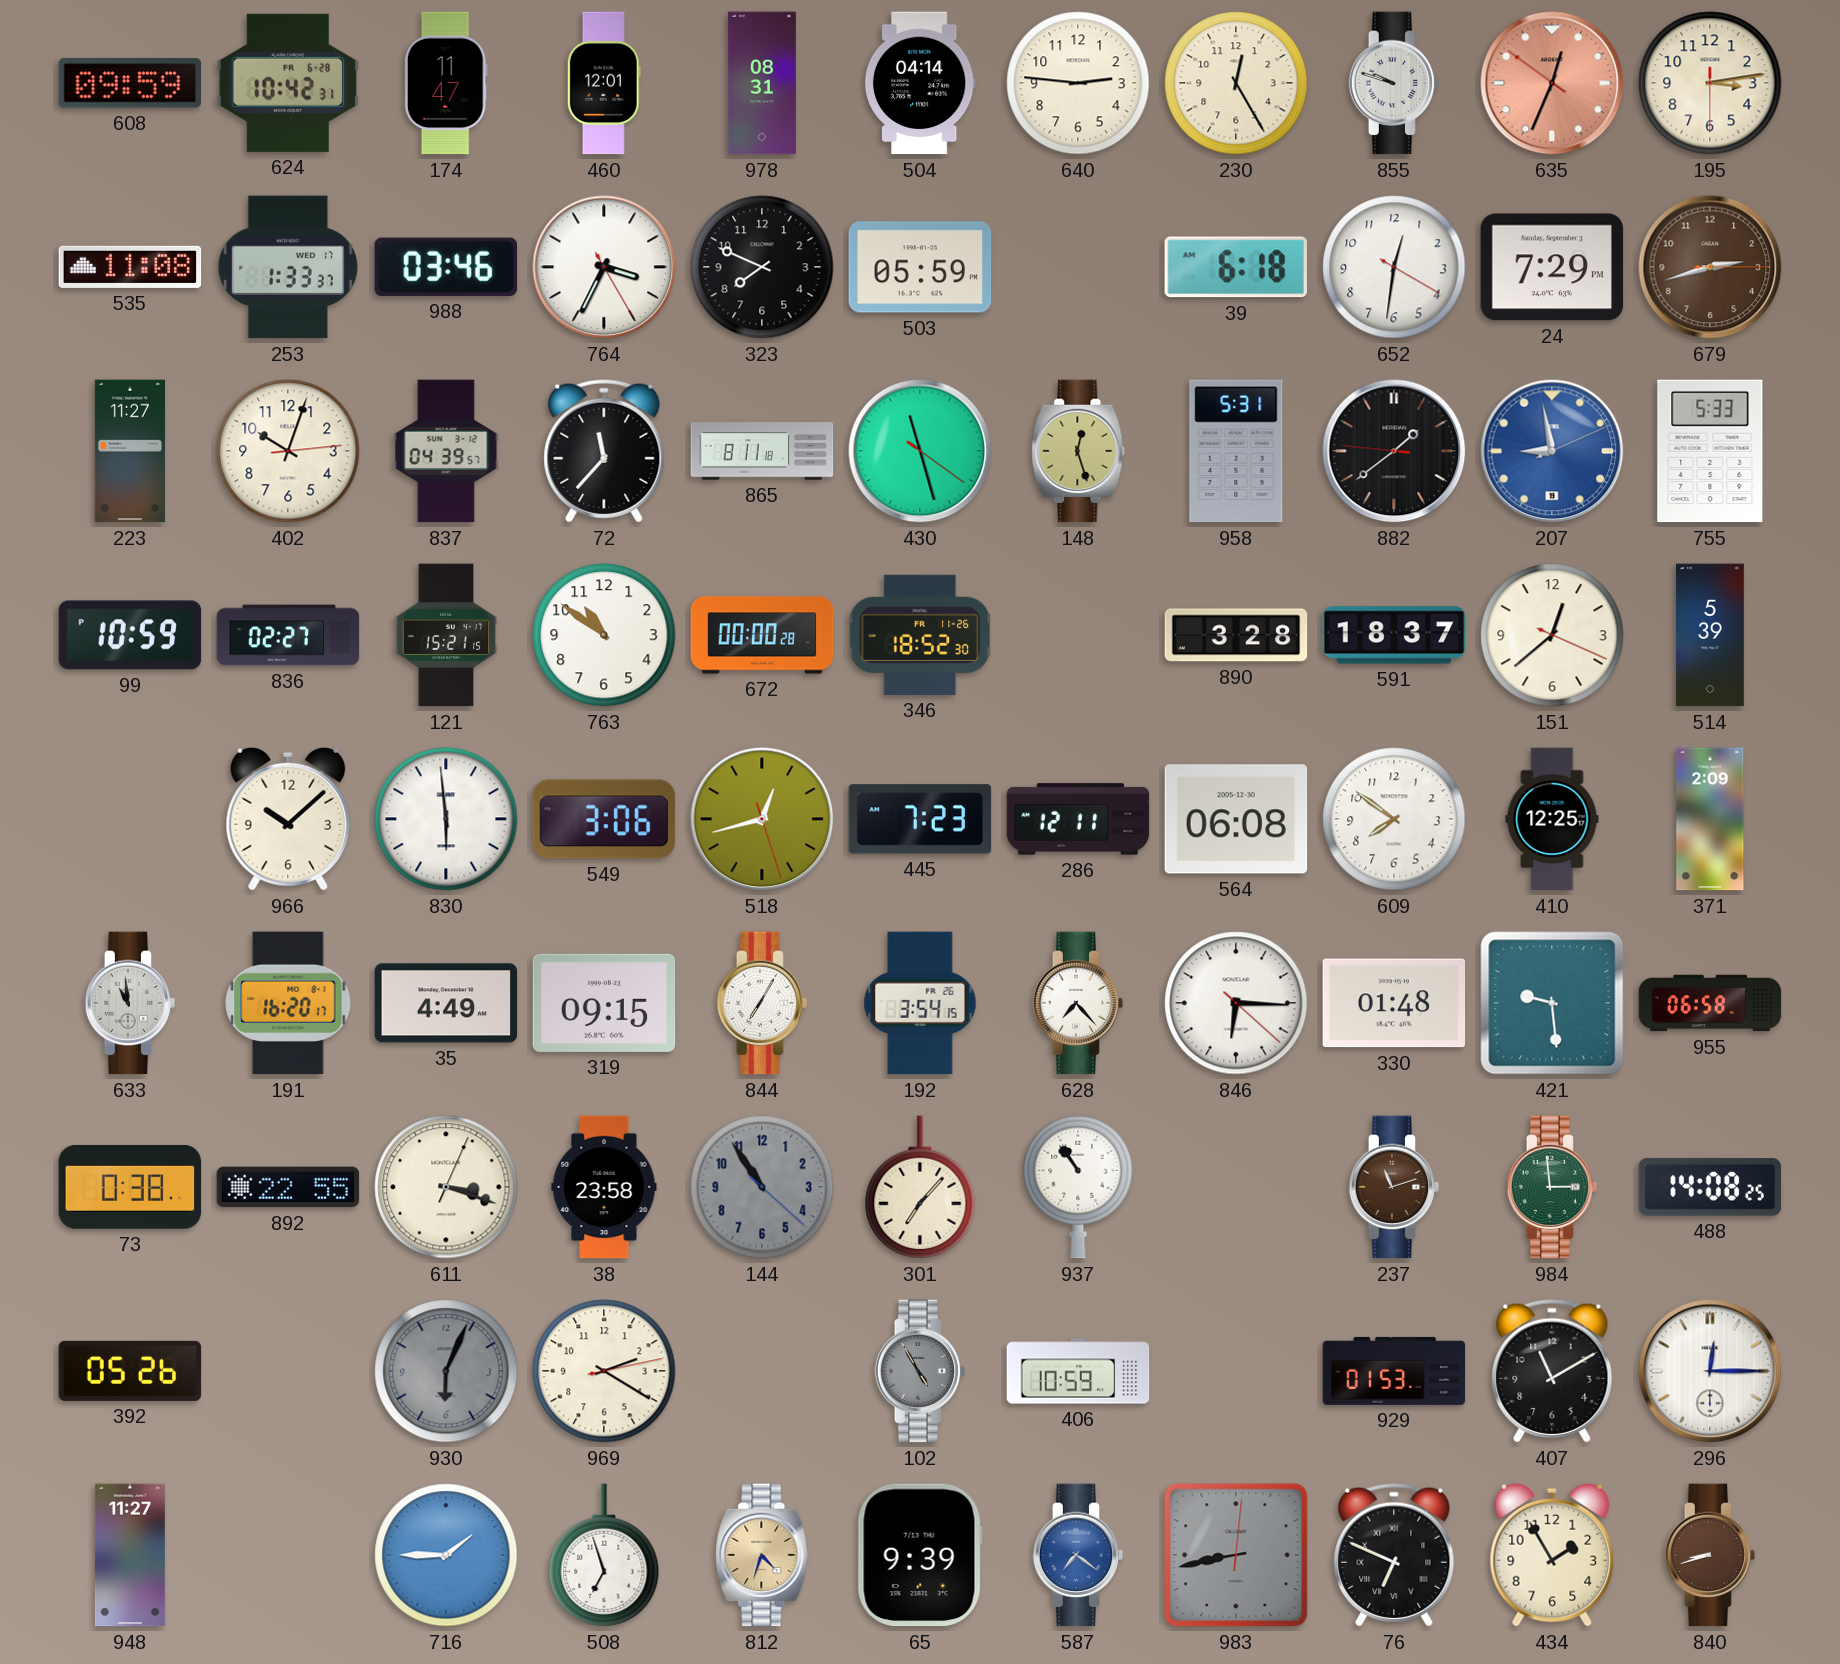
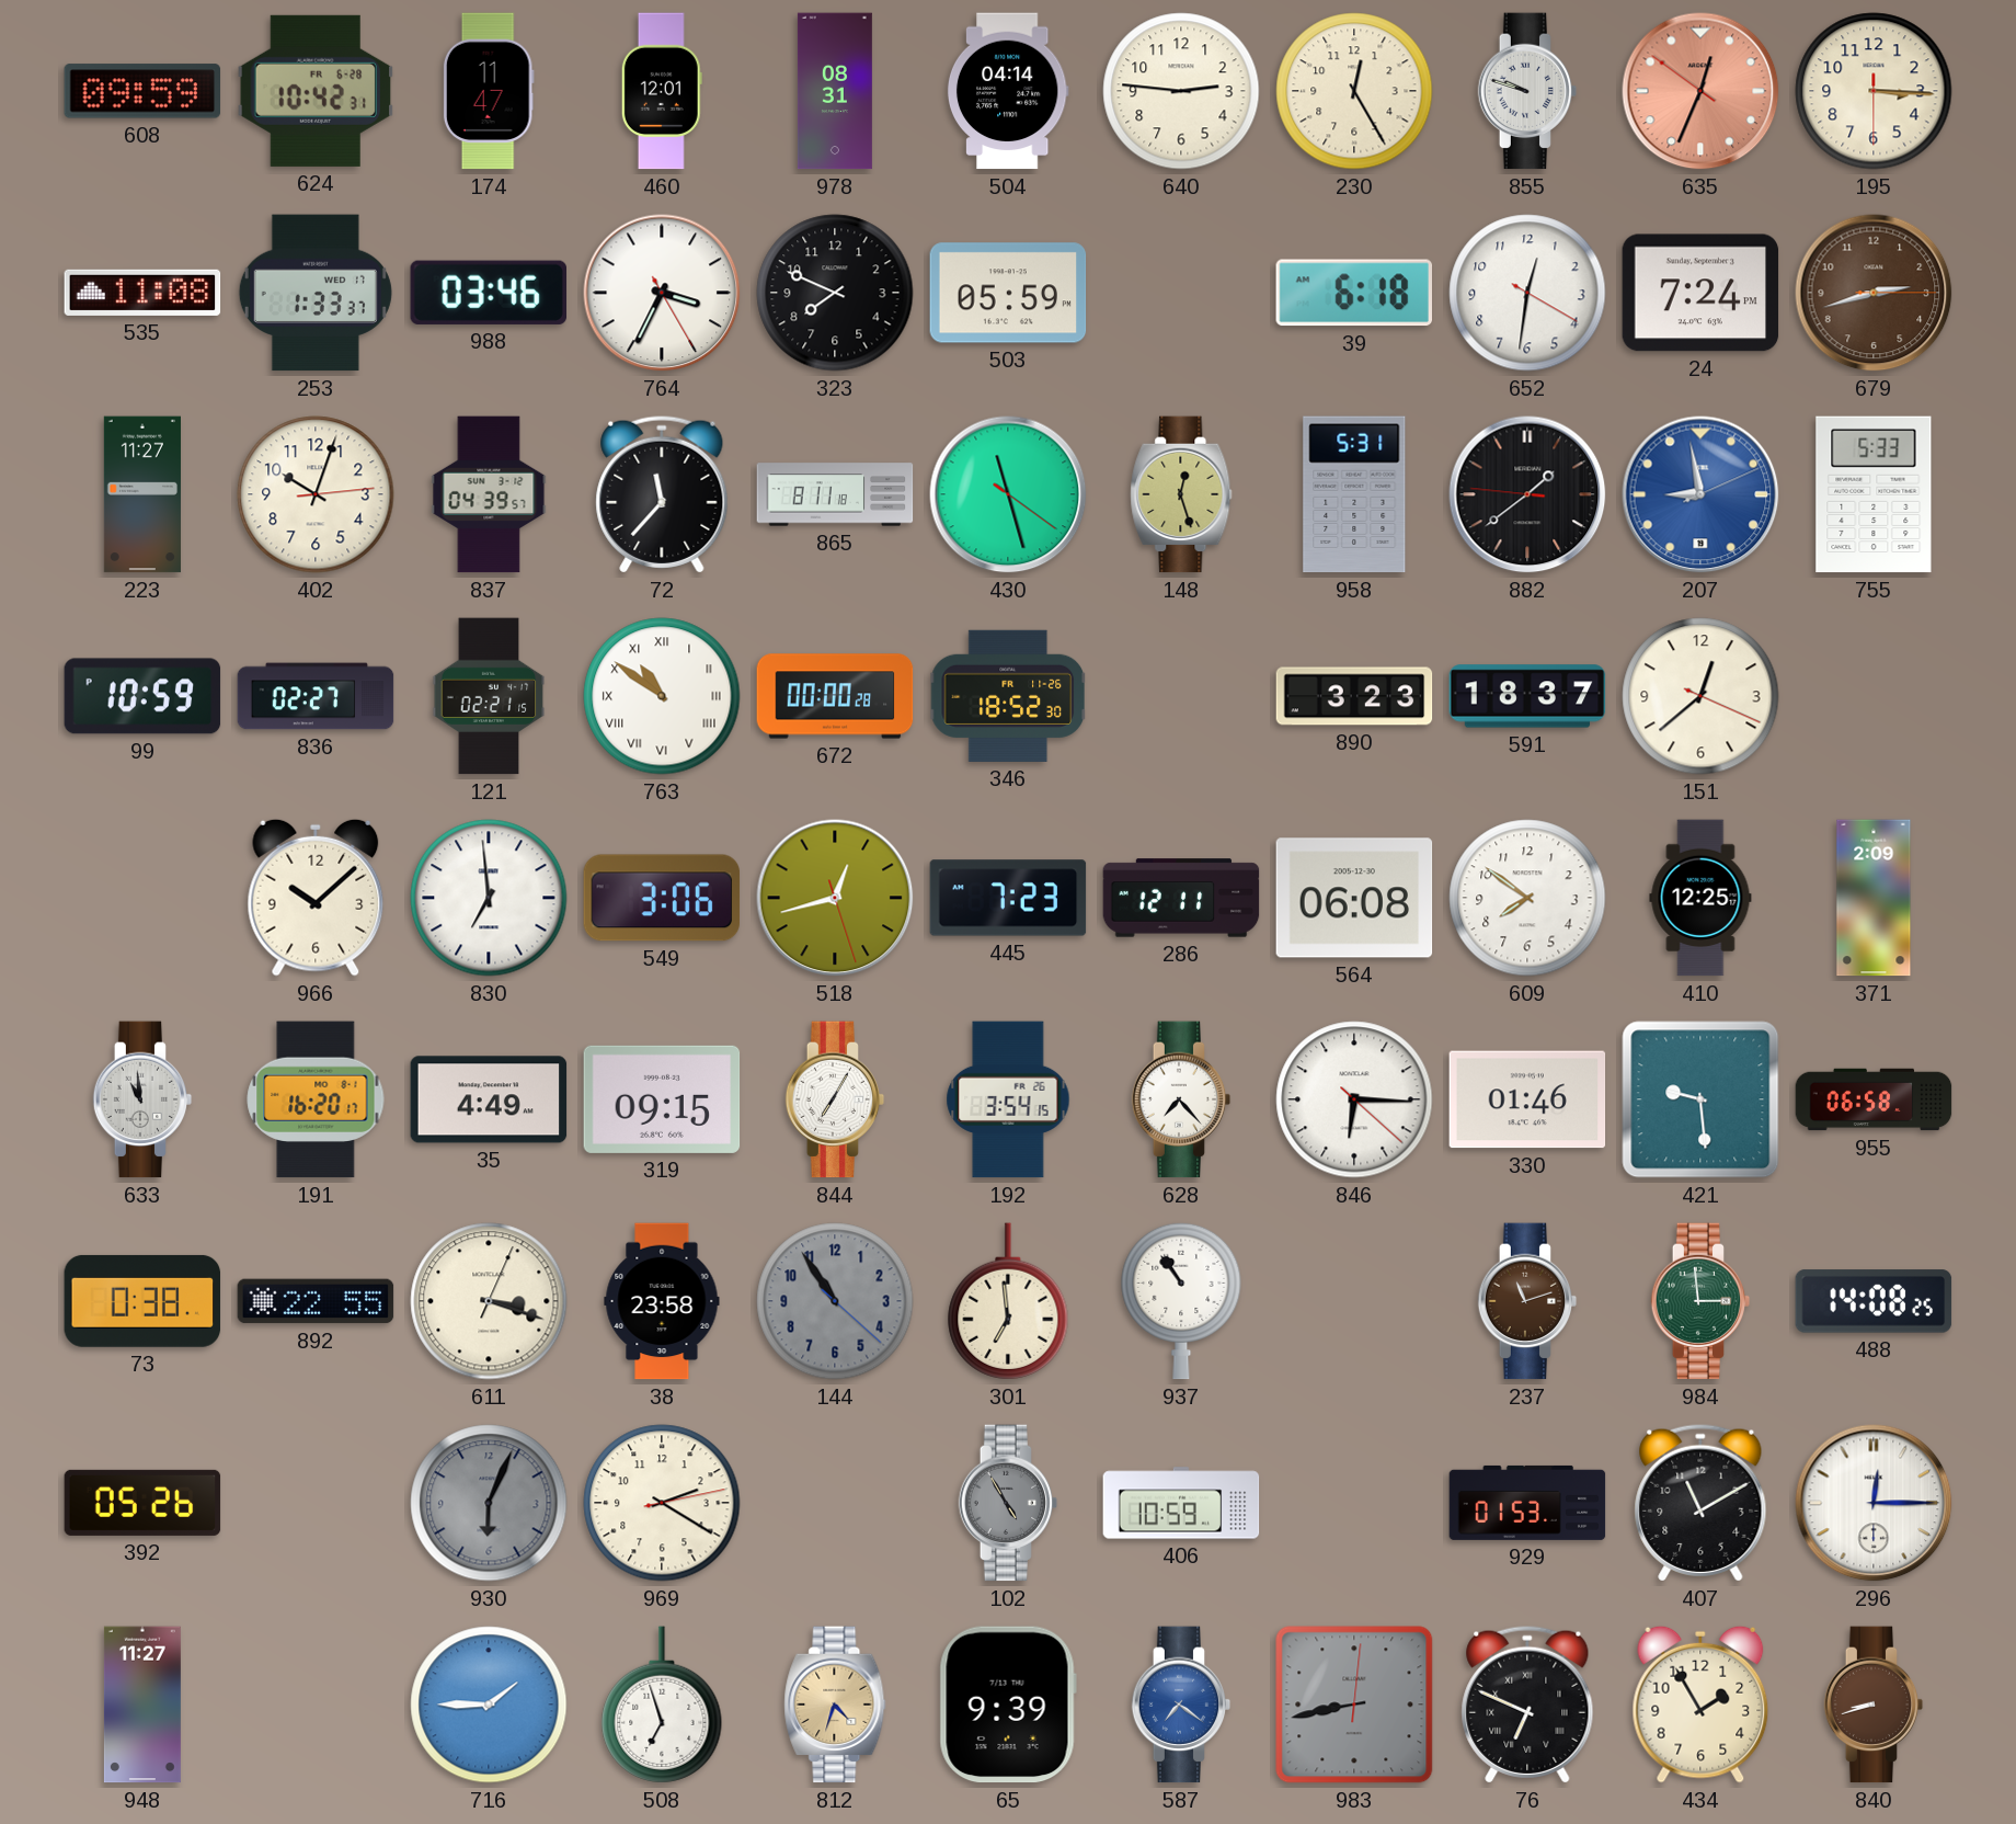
195: 3:13 -> 3:15 (1874, 91)
24: 7:29 -> 7:24 (1700, 293)
121: 15:21 -> 02:21 (489, 696)
763 numerals: Arabic -> Roman (662, 696)
890: 3:28 -> 3:23 (1354, 696)
514: 5:39 -> none (1710, 635)
830: 5:59 -> 6:59 (489, 898)
330: 01:48 -> 01:46 (1527, 1099)
301: 7:07 -> 6:59 (1008, 1301)
